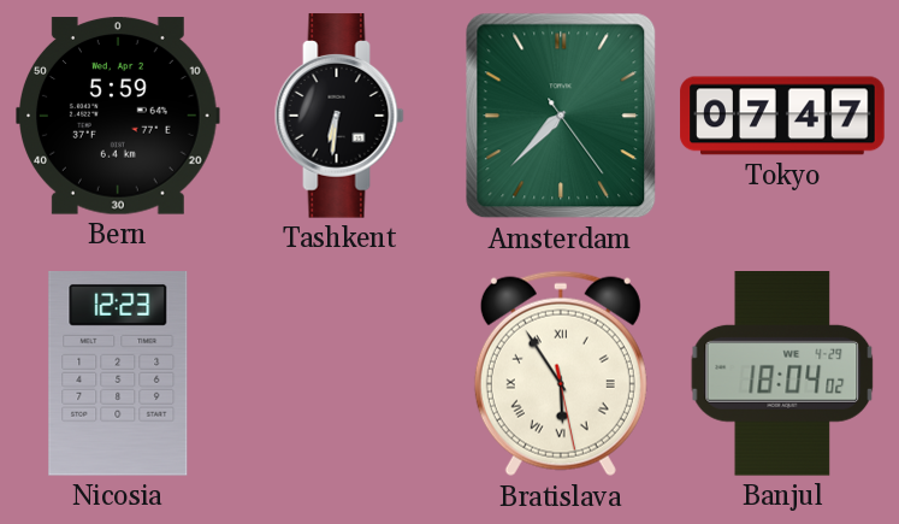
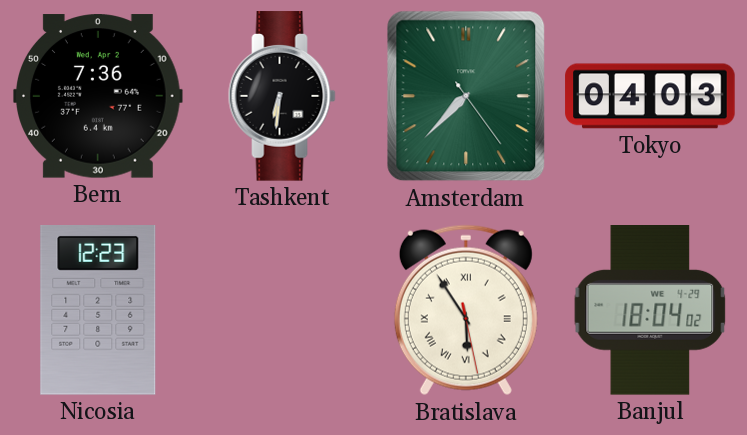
Bern: 5:59 -> 7:36 (98, 96)
Tokyo: 07:47 -> 04:03 (650, 96)
